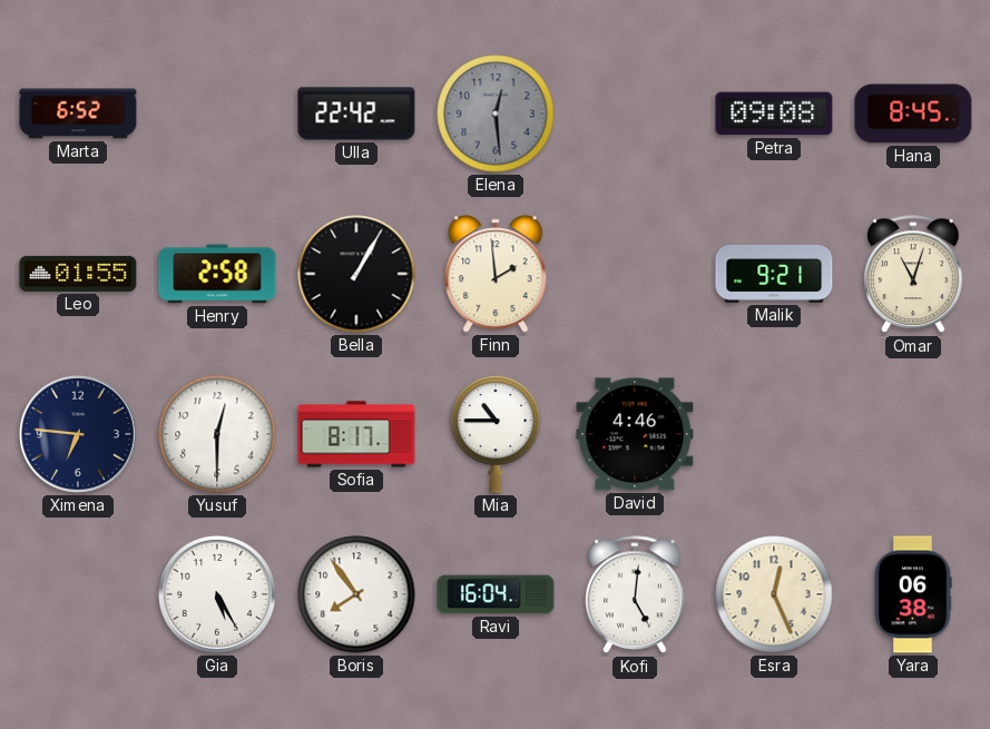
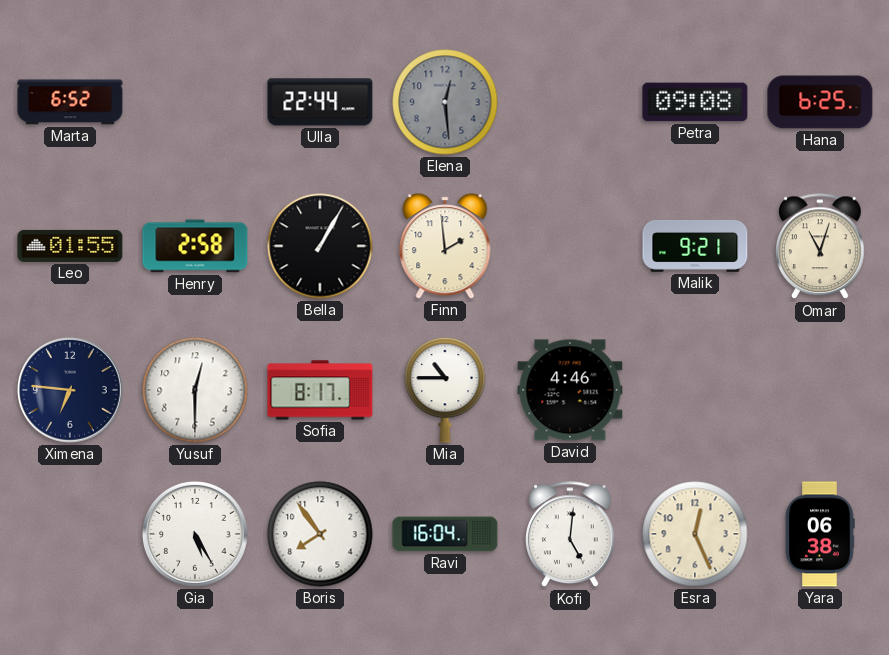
Ulla: 22:42 -> 22:44 (320, 102)
Hana: 8:45 -> 6:25 (820, 102)
